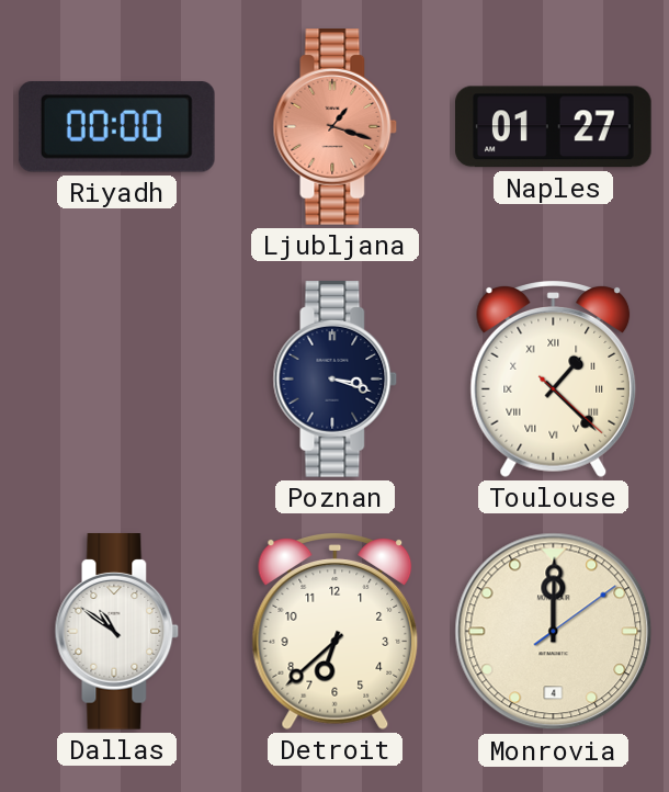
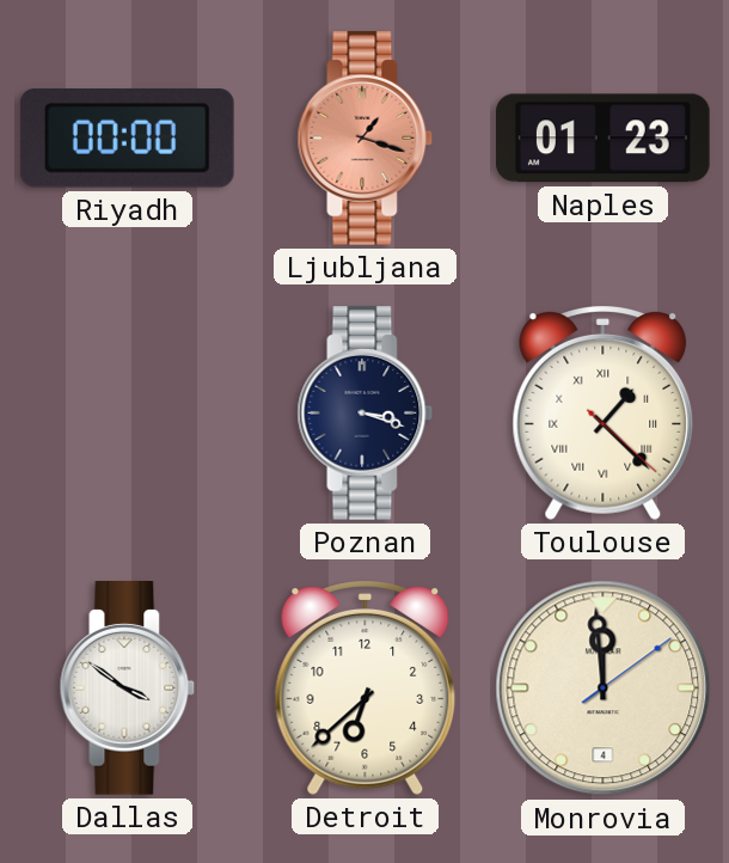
Naples: 01:27 -> 01:23 (604, 139)
Dallas: 10:51 -> 3:51 (128, 688)
Monrovia: 12:00 -> 11:59 (604, 688)
